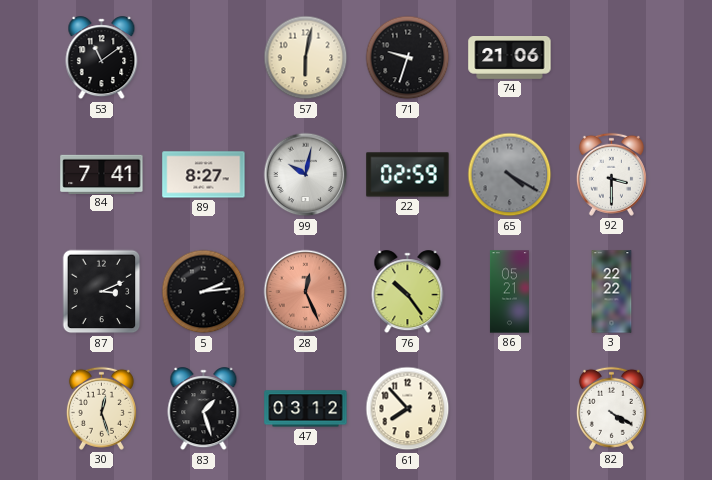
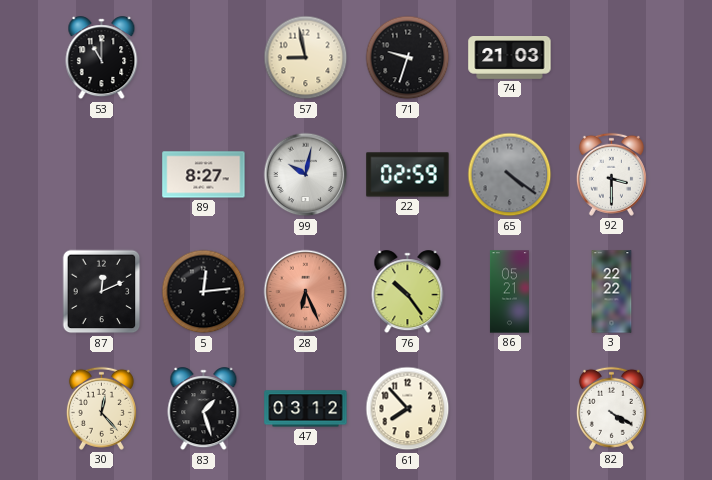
53: 11:09 -> 11:00 (102, 58)
57: 6:02 -> 8:58 (306, 58)
74: 21:06 -> 21:03 (510, 58)
84: 7:41 -> none (102, 174)
65: 4:20 -> 4:21 (510, 175)
87: 3:11 -> 12:11 (102, 292)
5: 2:14 -> 12:14 (204, 292)
28: 12:26 -> 6:26 (306, 292)
30: 12:27 -> 12:23 (101, 408)
